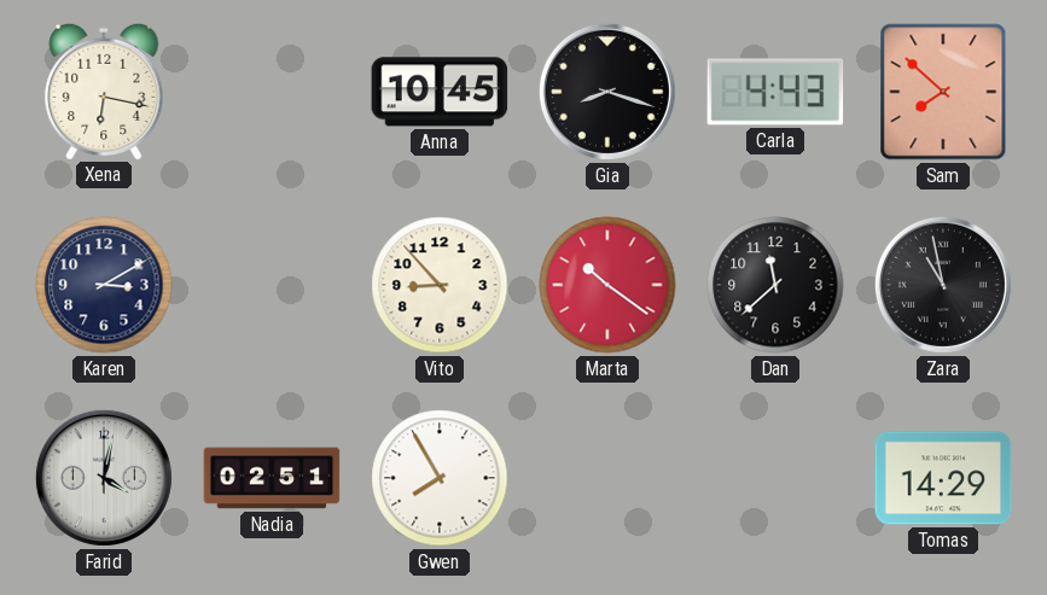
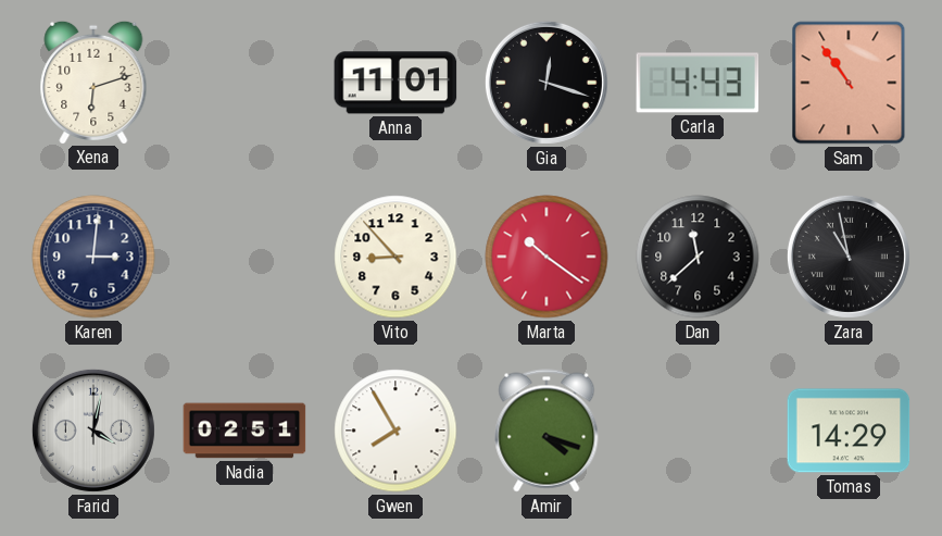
Xena: 6:17 -> 6:12 (93, 82)
Anna: 10:45 -> 11:01 (395, 83)
Gia: 8:18 -> 12:18 (547, 83)
Sam: 7:52 -> 10:54 (849, 83)
Karen: 3:10 -> 3:01 (93, 257)
Amir: none -> 4:18 (547, 431)
